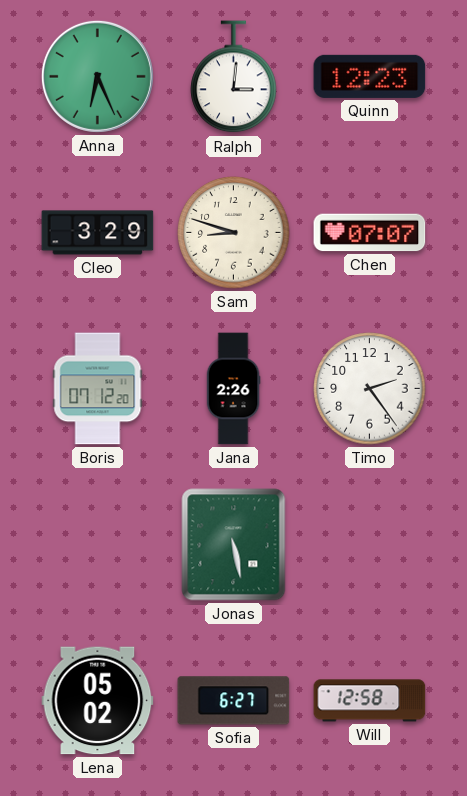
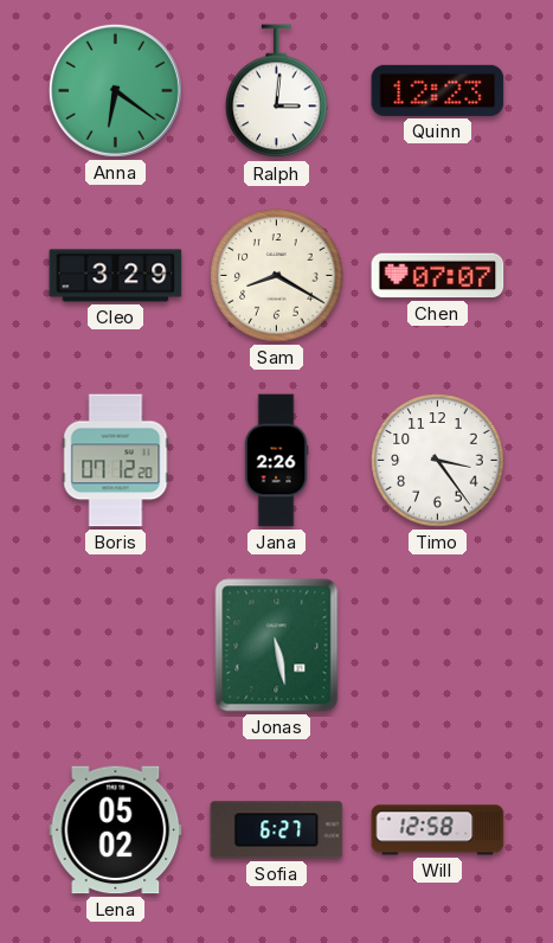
Anna: 6:26 -> 6:21 (115, 90)
Sam: 8:48 -> 8:20 (277, 276)
Timo: 2:24 -> 3:24 (438, 461)
